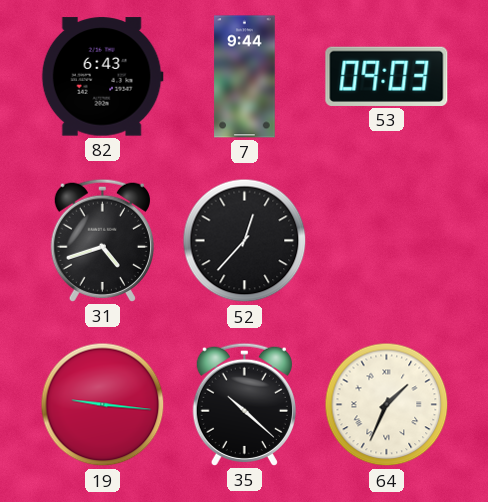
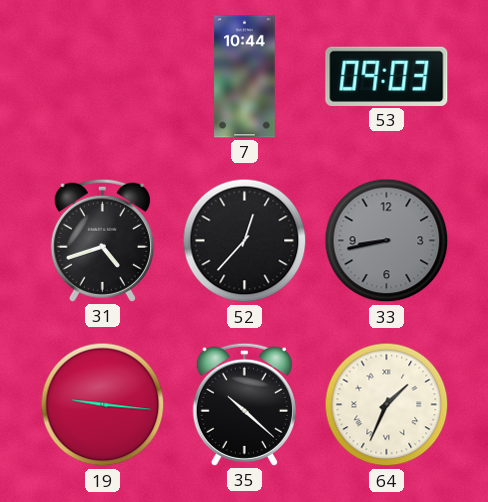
82: 6:43 -> none (102, 77)
7: 9:44 -> 10:44 (245, 77)
33: none -> 8:43 (387, 241)
